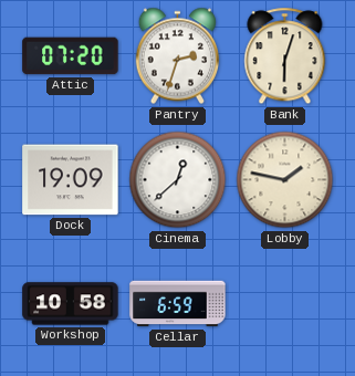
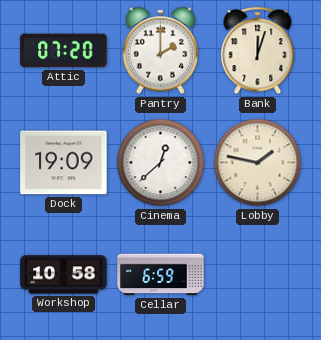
Pantry: 2:33 -> 2:00 (160, 51)
Bank: 6:03 -> 12:03 (258, 51)
